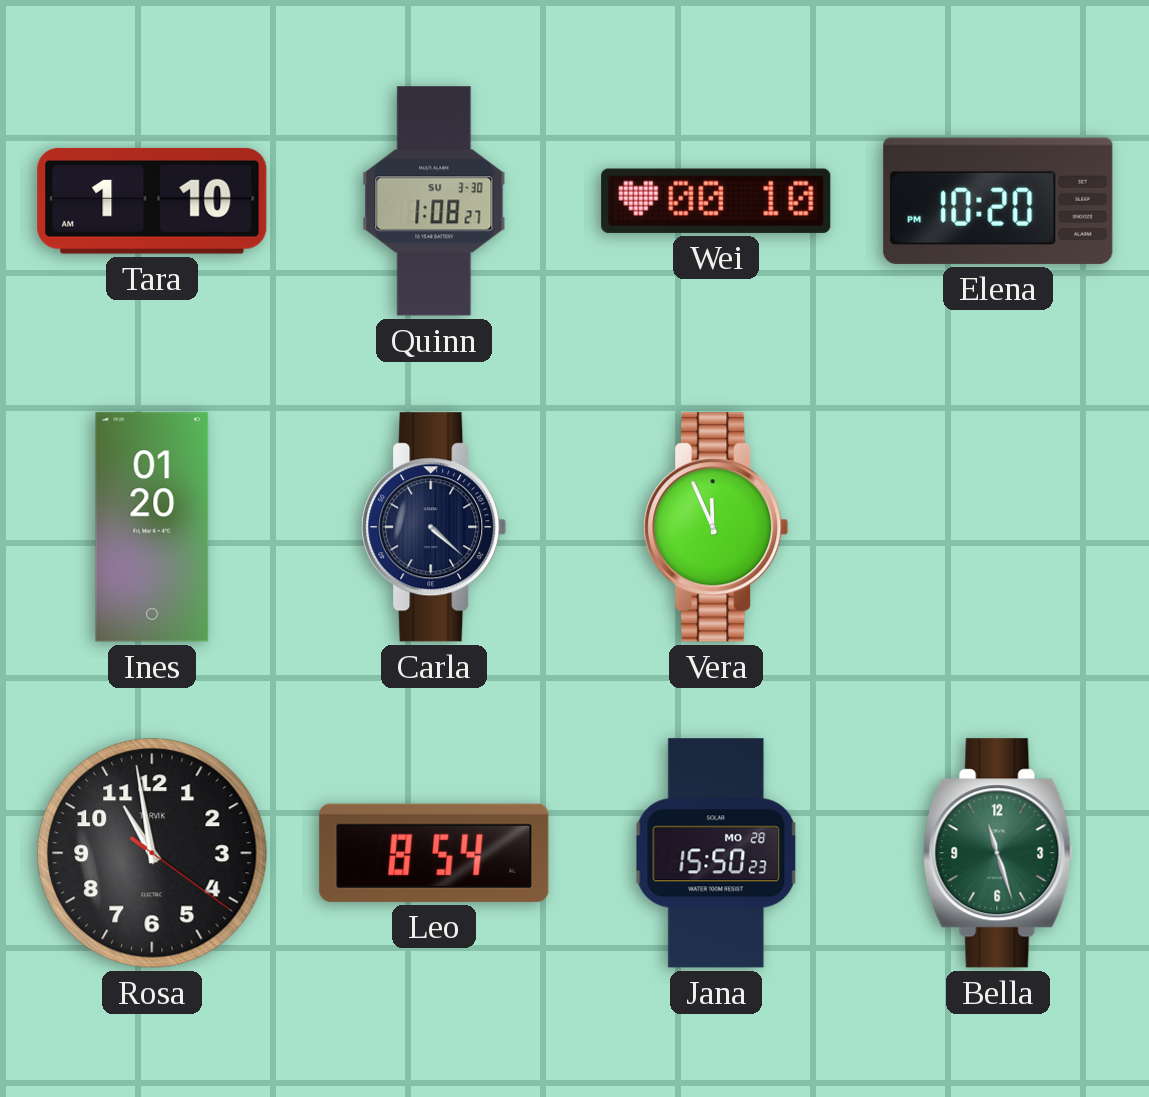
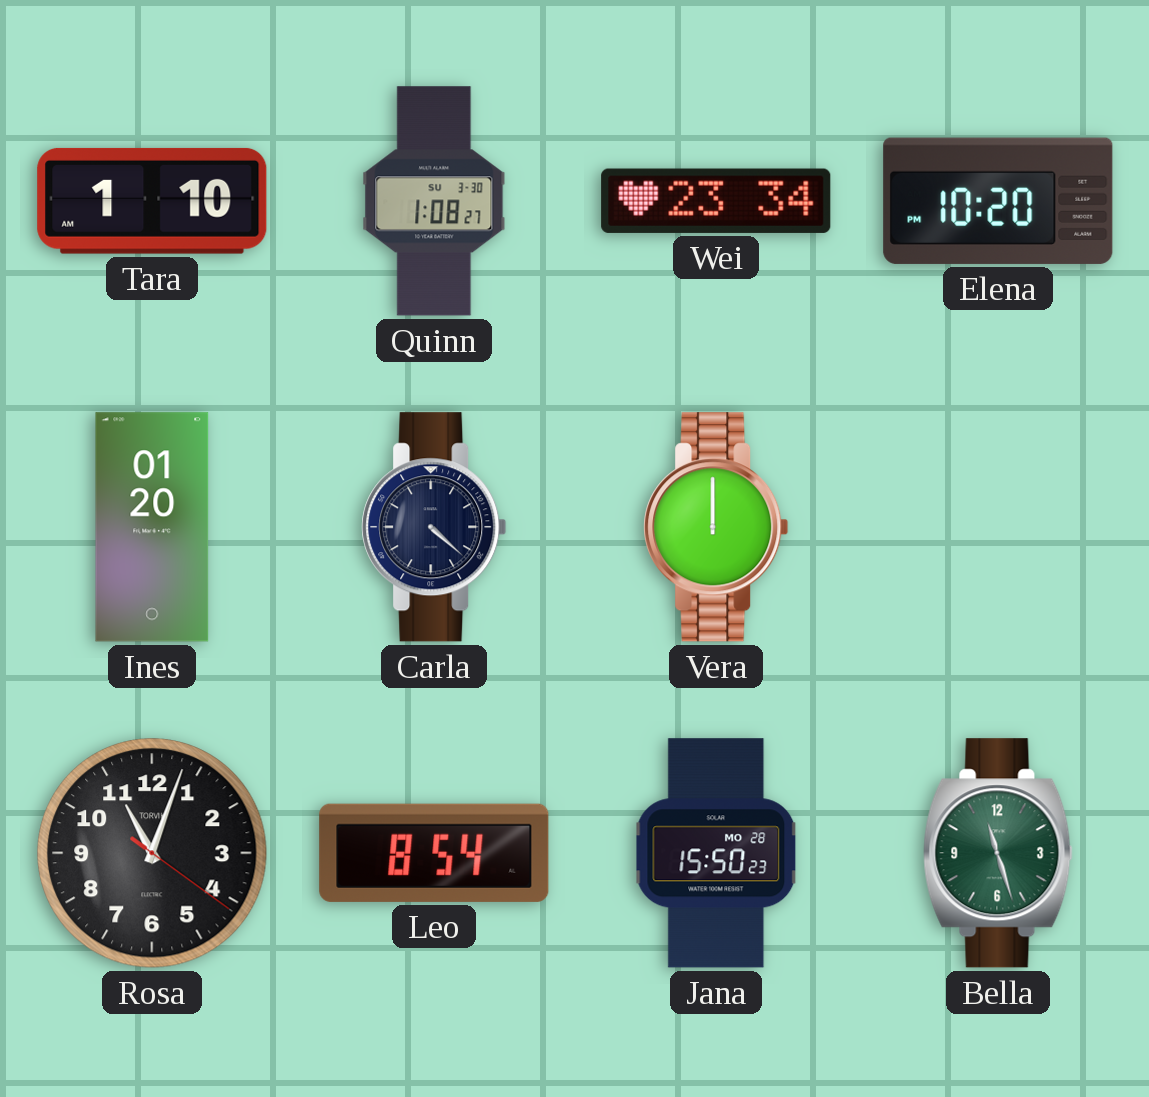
Wei: 00:10 -> 23:34 (716, 201)
Vera: 11:56 -> 12:00 (716, 527)
Rosa: 10:58 -> 11:03 (152, 853)
